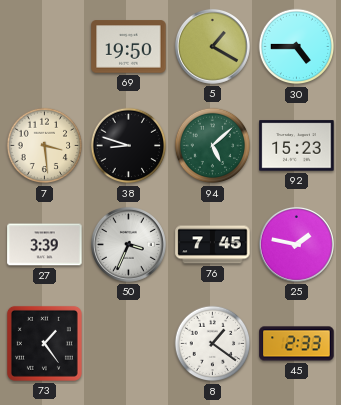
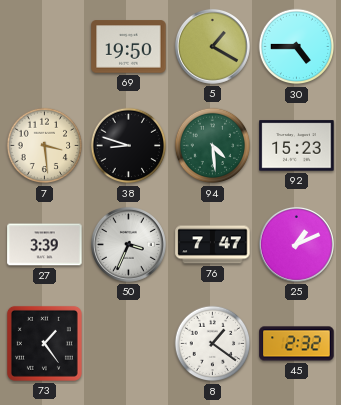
94: 5:08 -> 4:29 (213, 146)
76: 7:45 -> 7:47 (213, 245)
25: 1:47 -> 1:11 (296, 244)
45: 2:33 -> 2:32 (297, 344)
